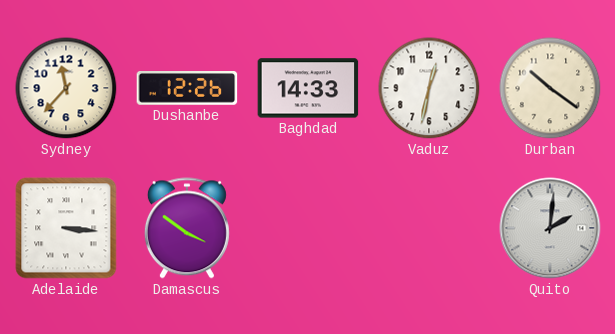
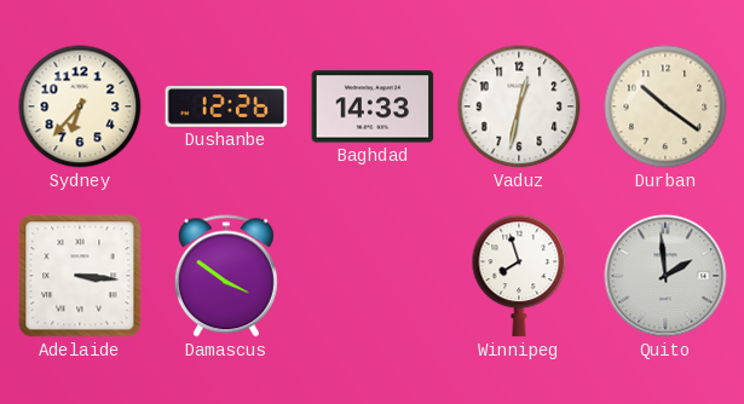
Sydney: 11:37 -> 6:37 (80, 106)
Winnipeg: none -> 7:57 (519, 276)
Quito: 2:01 -> 1:59 (665, 276)
